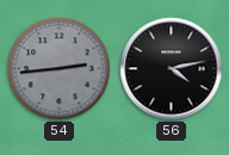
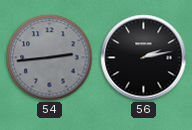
56: 4:13 -> 2:13 (144, 58)
